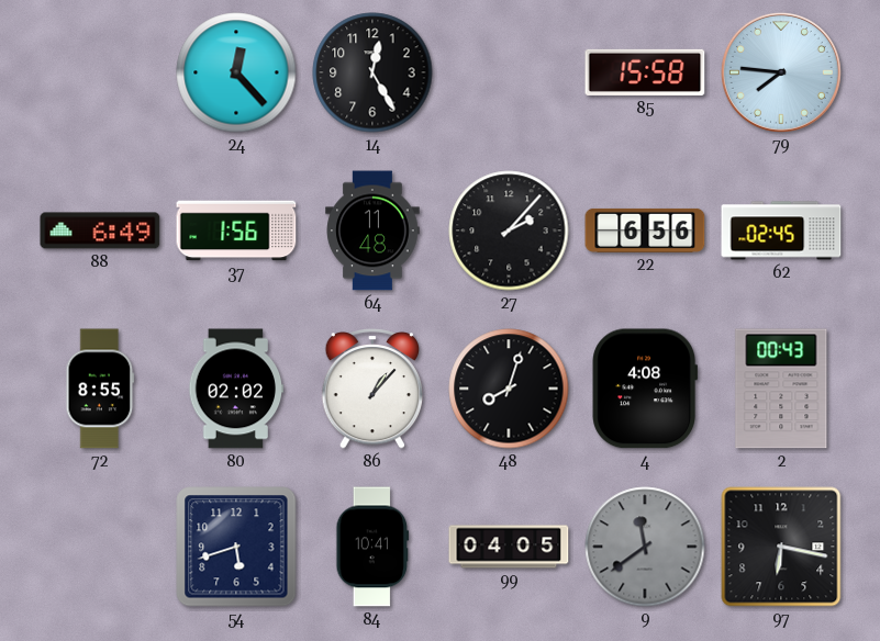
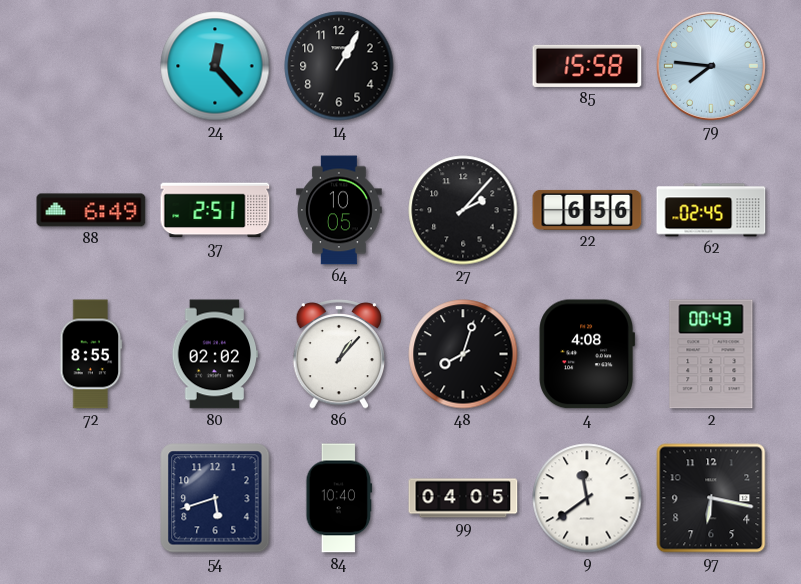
14: 12:25 -> 1:05 (339, 66)
37: 1:56 -> 2:51 (215, 210)
64: 11:48 -> 10:05 (339, 210)
84: 10:41 -> 10:40 (339, 498)
9 dial: grey -> white (587, 498)
